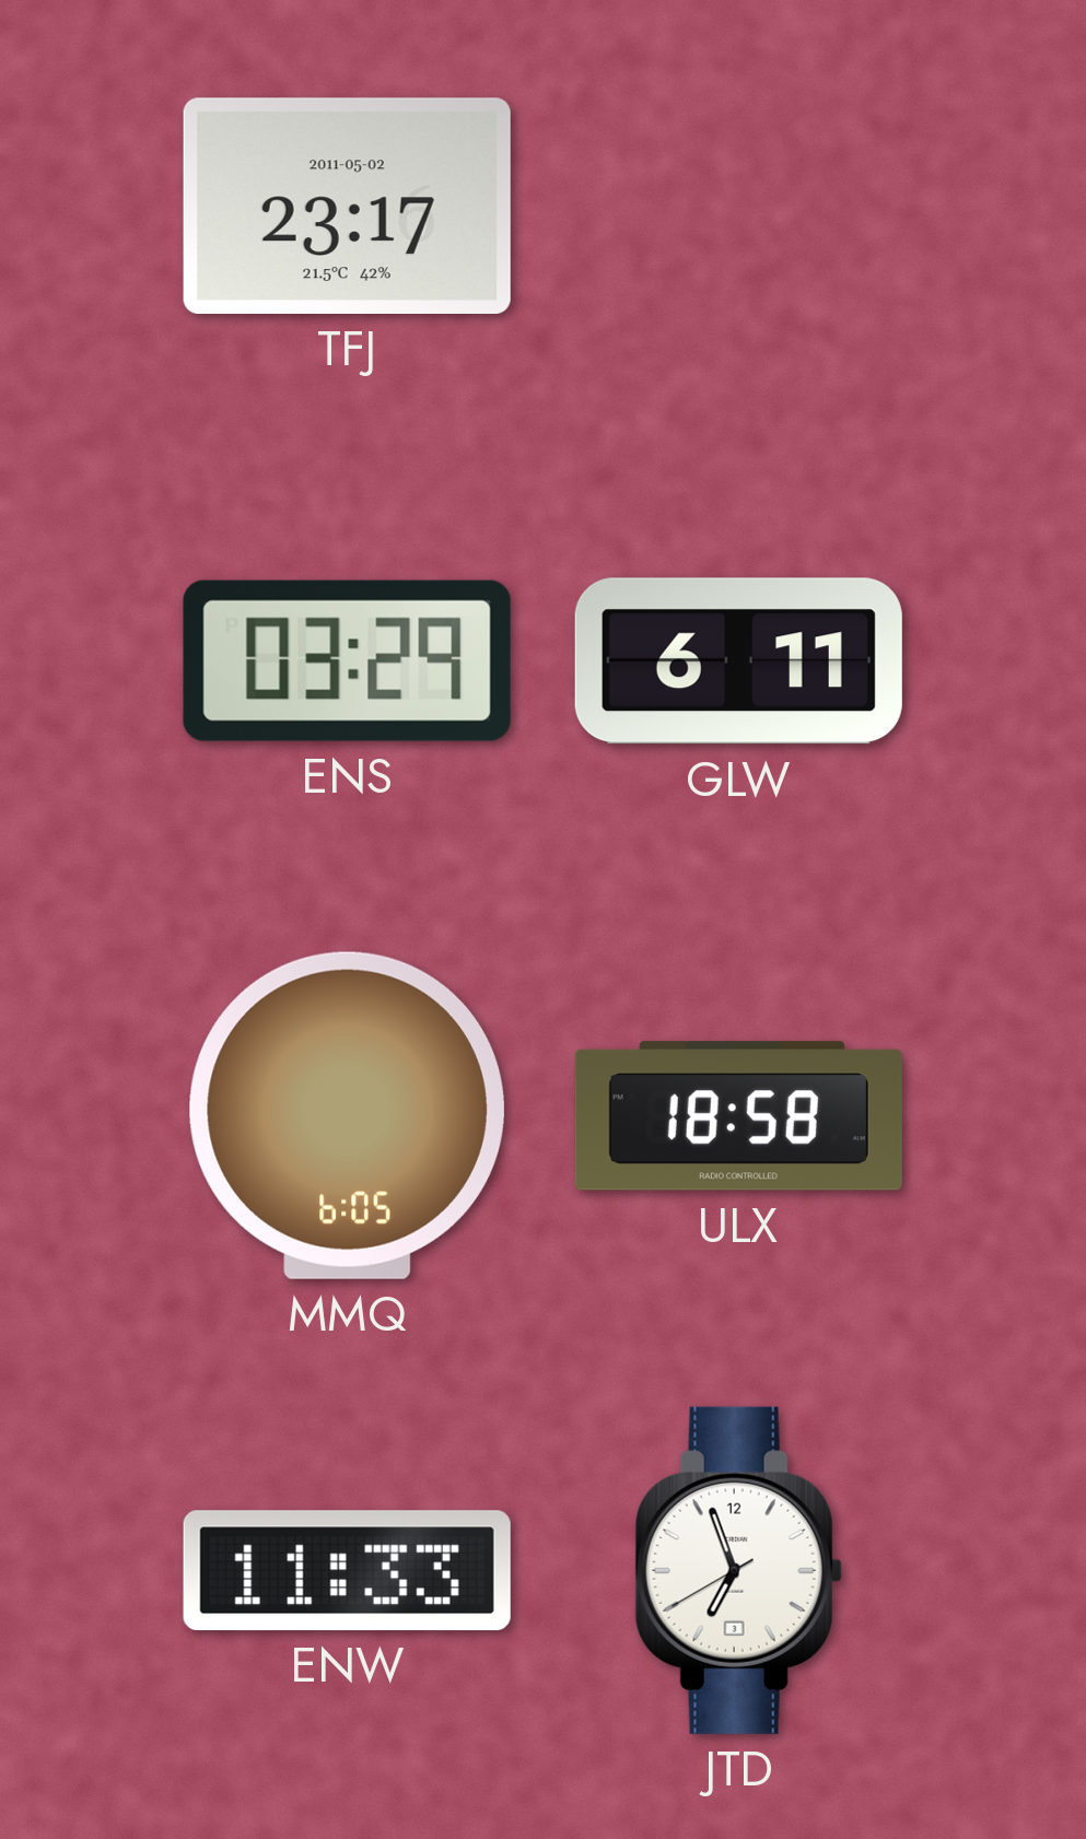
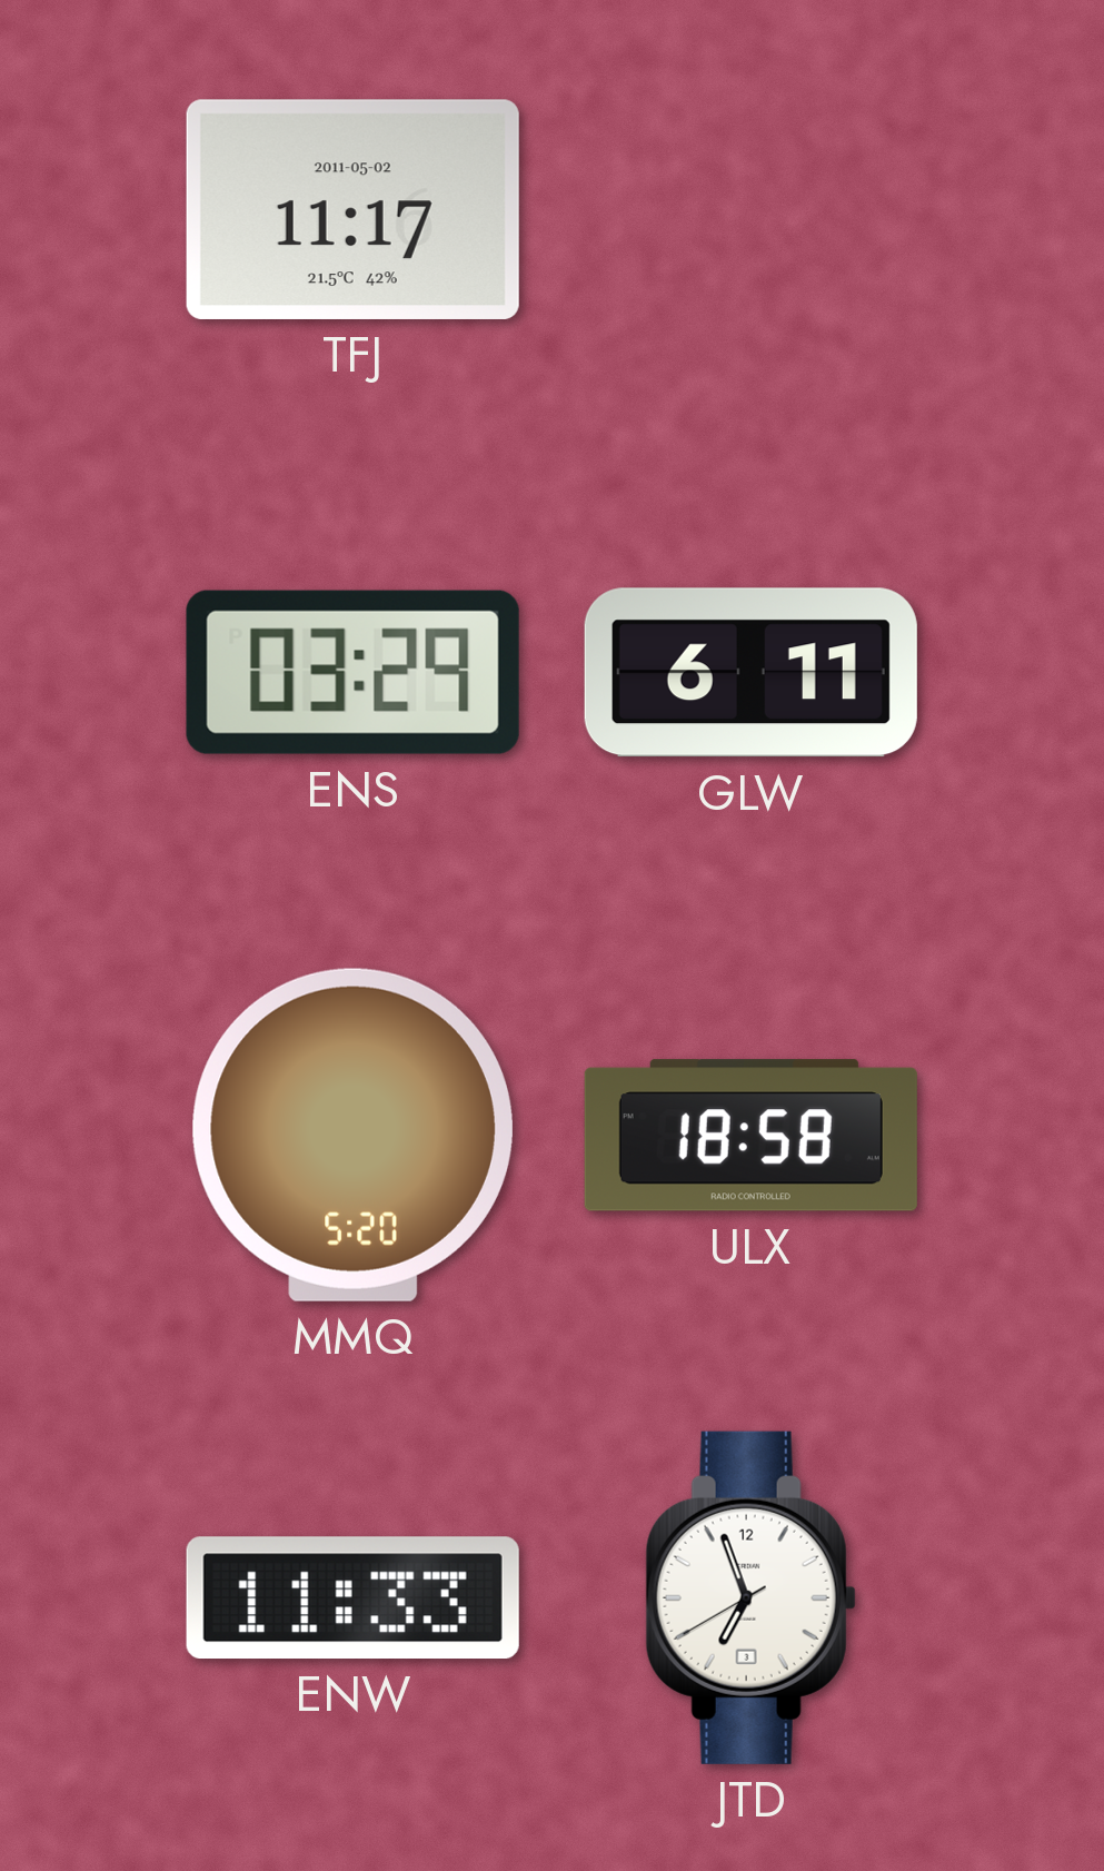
TFJ: 23:17 -> 11:17 (352, 209)
MMQ: 6:05 -> 5:20 (352, 1135)
